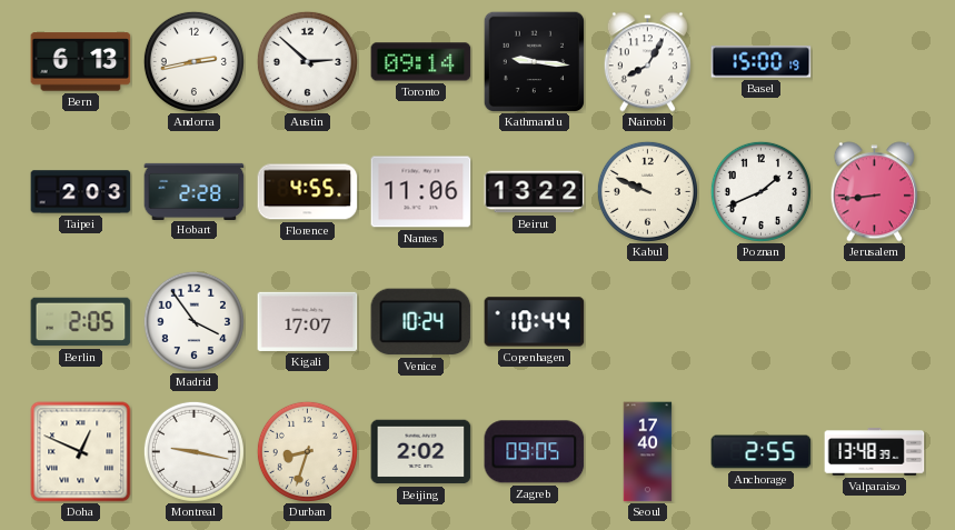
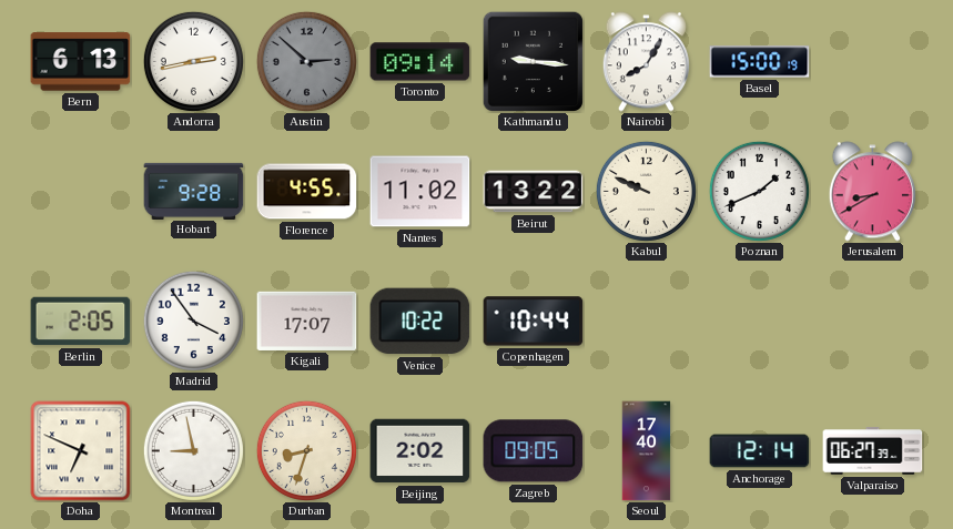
Austin dial: white -> grey (306, 61)
Taipei: 2:03 -> none (81, 192)
Hobart: 2:28 -> 9:28 (194, 191)
Nantes: 11:06 -> 11:02 (420, 192)
Jerusalem: 8:44 -> 8:40 (872, 192)
Venice: 10:24 -> 10:22 (420, 322)
Doha: 12:49 -> 6:49 (81, 451)
Montreal: 9:17 -> 8:58 (193, 450)
Anchorage: 2:55 -> 12:14 (760, 451)
Valparaiso: 13:48 -> 06:27 (873, 451)
